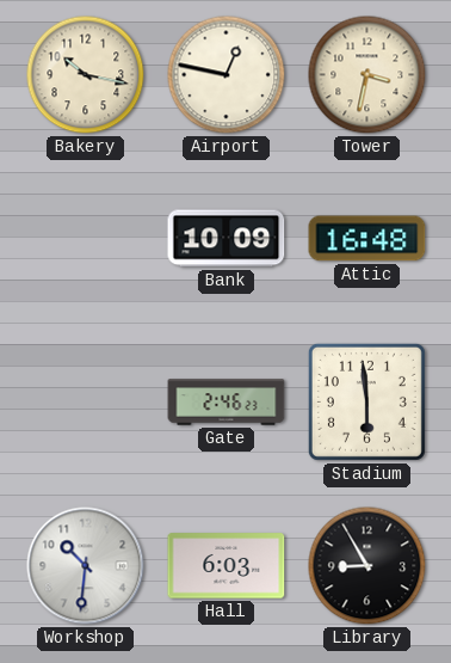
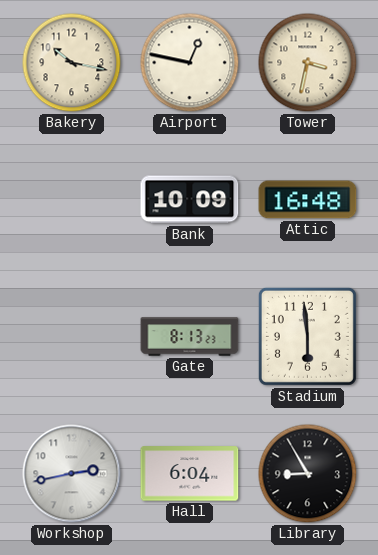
Gate: 2:46 -> 8:13 (190, 337)
Workshop: 10:31 -> 2:43 (72, 474)
Hall: 6:03 -> 6:04 (190, 474)
